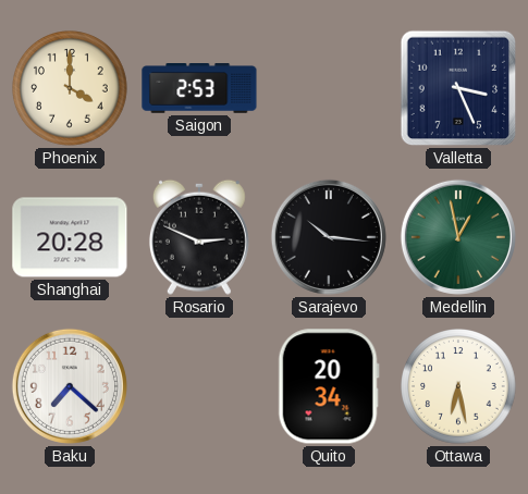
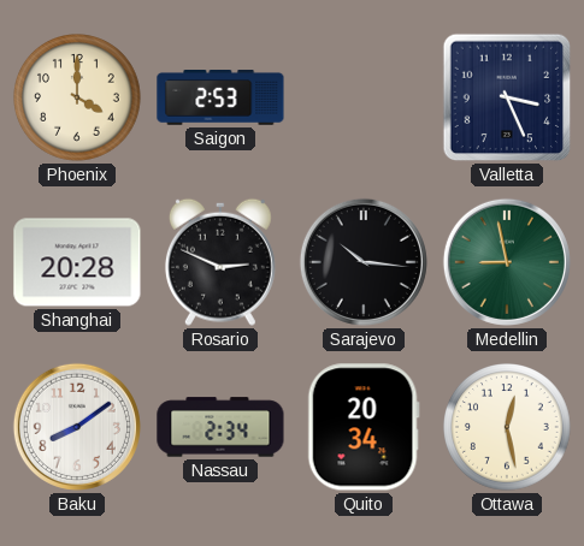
Medellin: 12:58 -> 8:58 (507, 262)
Baku: 7:22 -> 8:09 (77, 427)
Nassau: none -> 2:34 (220, 427)
Ottawa: 6:28 -> 12:28 (508, 428)
